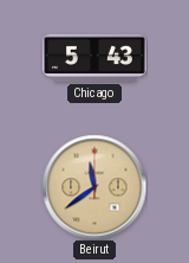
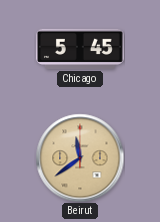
Chicago: 5:43 -> 5:45 (81, 49)
